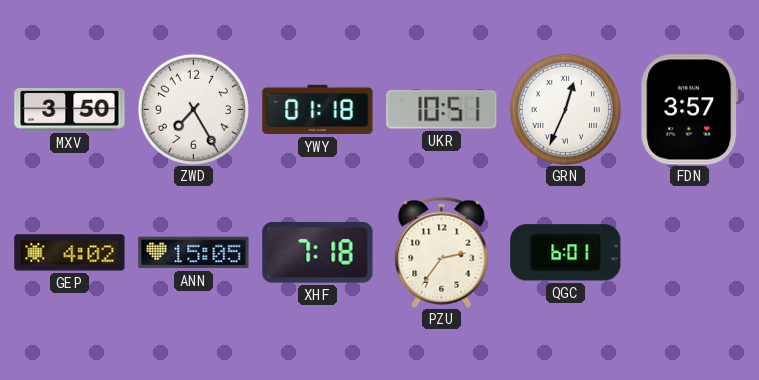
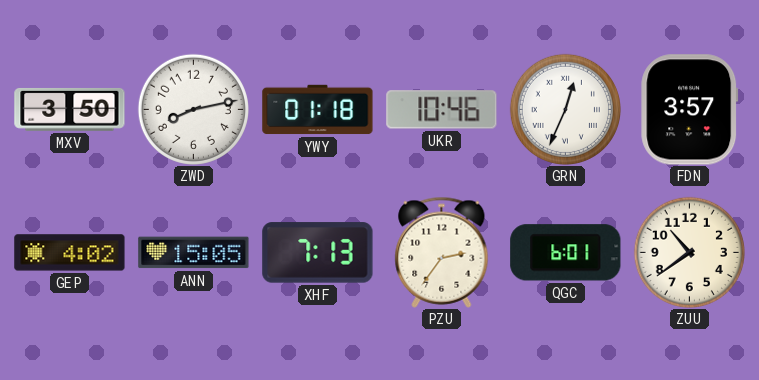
ZWD: 7:25 -> 8:13 (193, 109)
UKR: 10:51 -> 10:46 (442, 110)
XHF: 7:18 -> 7:13 (318, 253)
ZUU: none -> 10:39 (689, 252)
